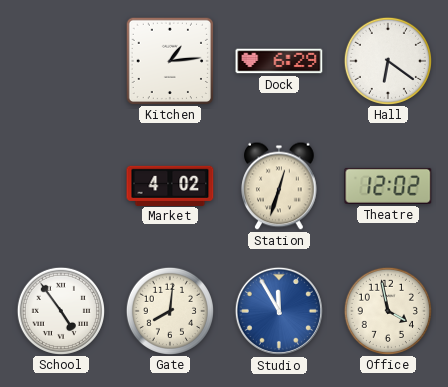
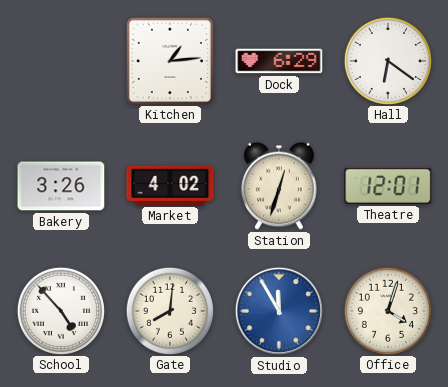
Bakery: none -> 3:26 (61, 186)
Theatre: 12:02 -> 12:01 (388, 186)
School: 4:54 -> 4:53 (60, 310)
Office: 3:58 -> 4:03 (387, 310)
